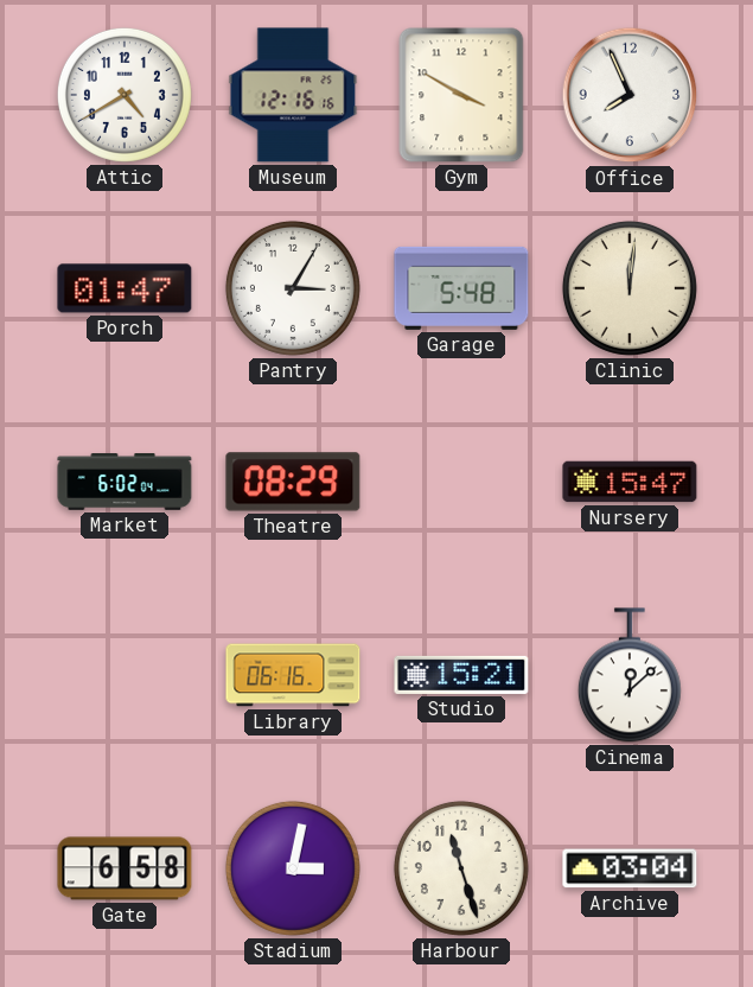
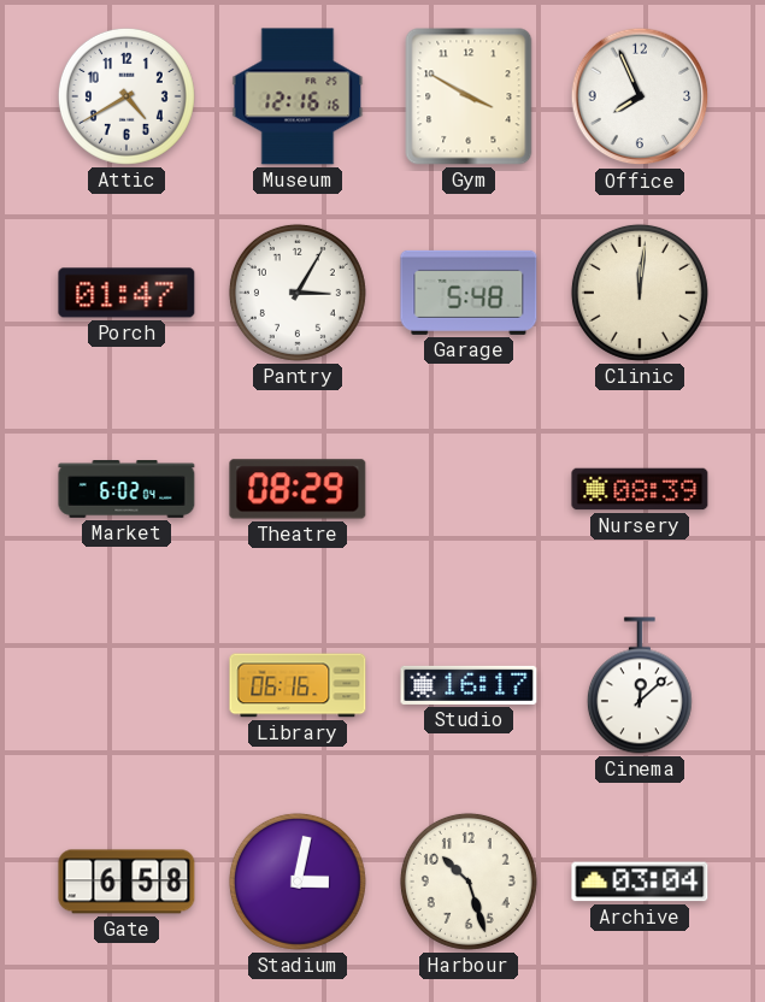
Nursery: 15:47 -> 08:39 (640, 489)
Studio: 15:21 -> 16:17 (469, 685)
Harbour: 11:27 -> 10:27 (469, 882)
